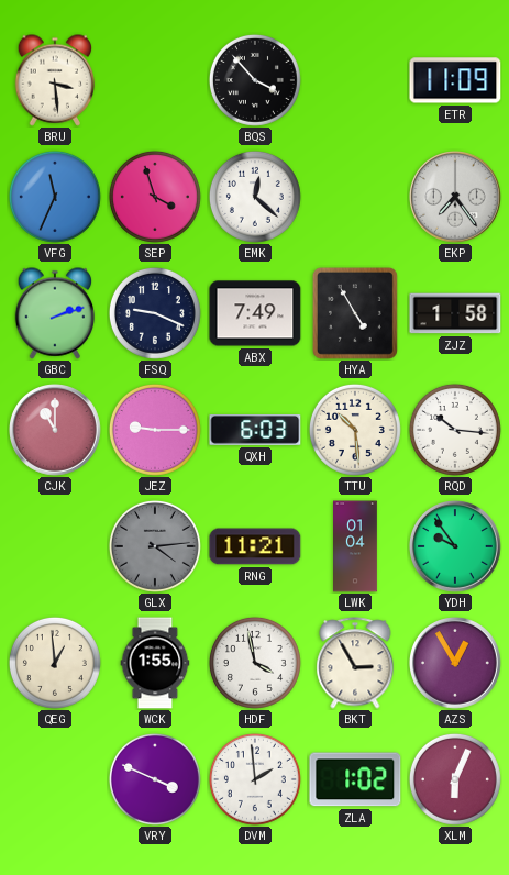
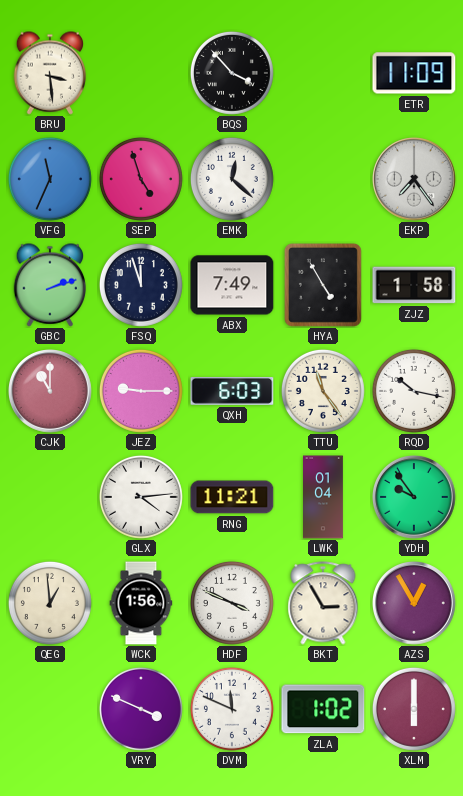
SEP: 3:57 -> 4:57 (141, 179)
FSQ: 9:19 -> 11:57 (141, 285)
TTU: 10:29 -> 11:24 (323, 391)
RQD: 10:16 -> 10:17 (414, 391)
GLX dial: grey -> white (141, 497)
WCK: 1:55 -> 1:56 (141, 603)
HDF: 3:58 -> 3:49 (232, 603)
DVM: 1:59 -> 11:49 (232, 709)
XLM: 6:04 -> 6:00 (414, 709)
